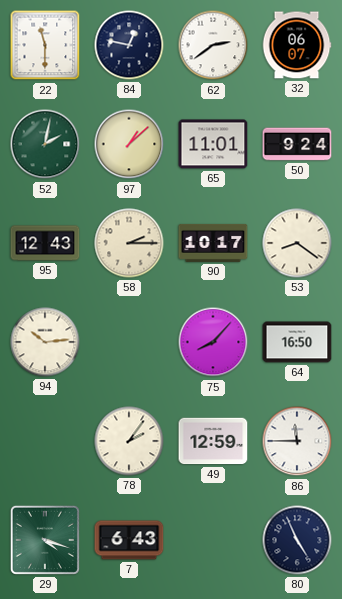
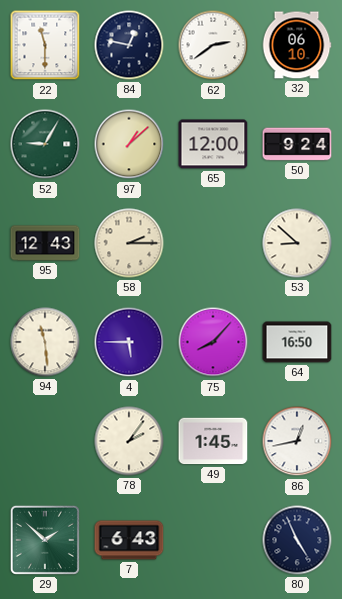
32: 06:07 -> 06:10 (297, 45)
52: 2:02 -> 9:05 (45, 144)
65: 11:01 -> 12:00 (213, 144)
90: 10:17 -> none (213, 243)
53: 8:21 -> 8:52 (297, 243)
94: 10:14 -> 11:29 (45, 342)
4: none -> 5:45 (129, 342)
49: 12:59 -> 1:45 (213, 441)
86: 11:45 -> 12:43 (297, 441)
29: 4:18 -> 1:52 (45, 540)
